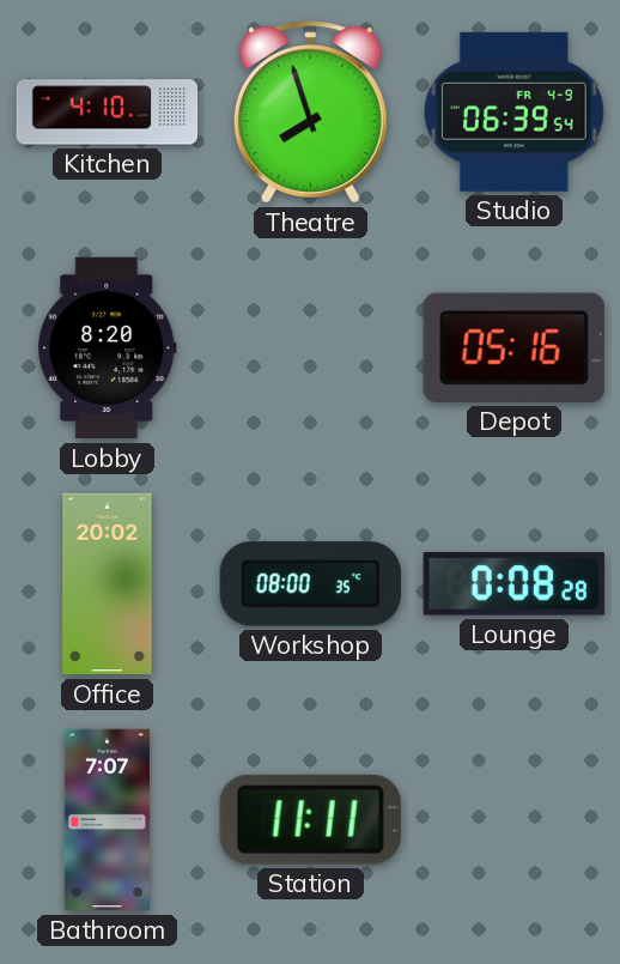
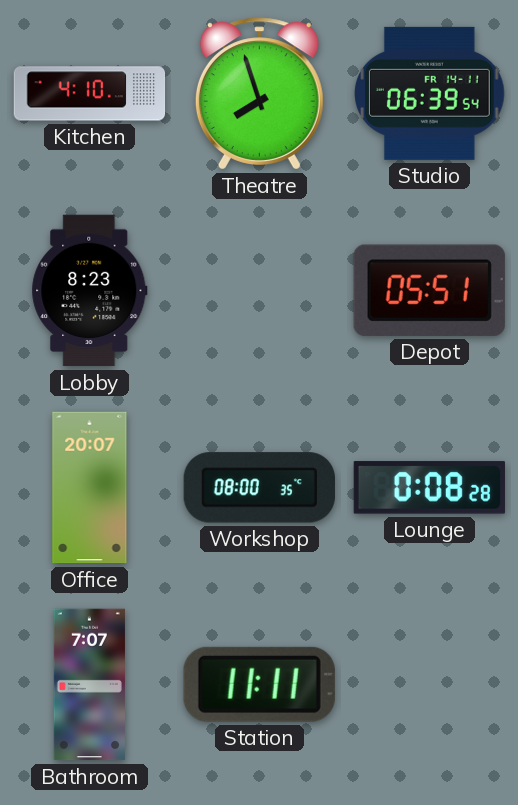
Studio date: FR 4-9 -> FR 14-11 (429, 93)
Lobby: 8:20 -> 8:23 (90, 291)
Depot: 05:16 -> 05:51 (429, 290)
Office: 20:02 -> 20:07 (90, 488)
